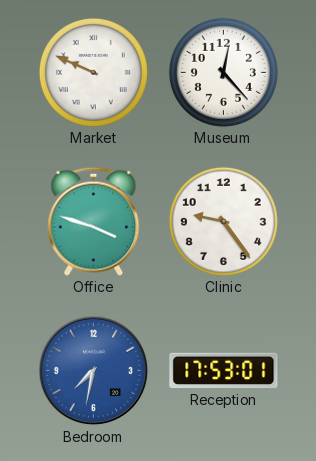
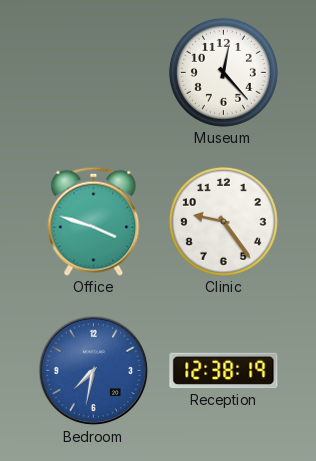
Market: 9:49 -> none (93, 72)
Reception: 17:53 -> 12:38 (224, 371)
